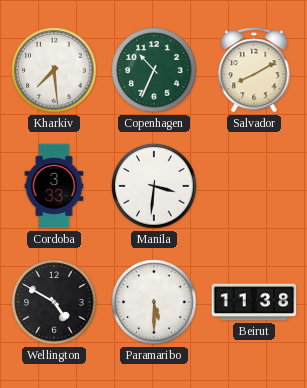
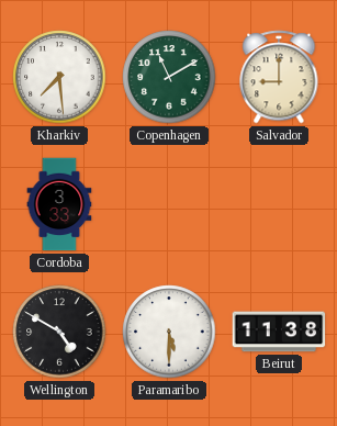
Copenhagen: 10:34 -> 11:10 (169, 77)
Salvador: 8:10 -> 9:00 (279, 77)
Manila: 3:31 -> none (154, 186)
